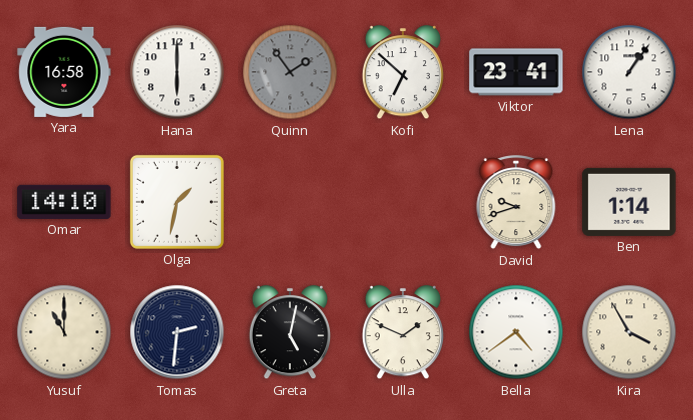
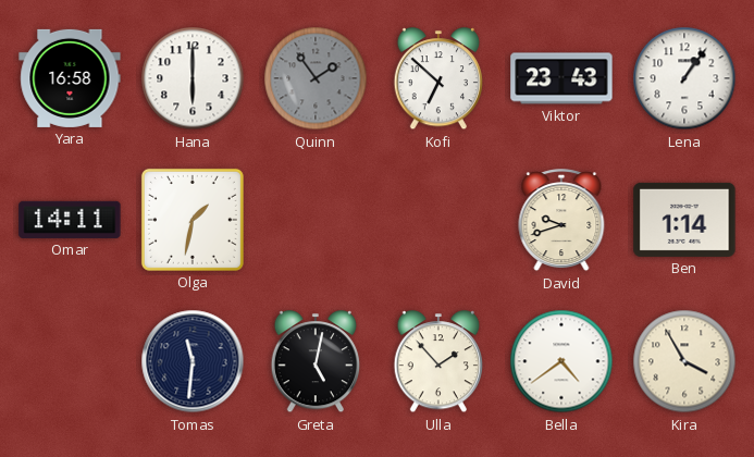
Viktor: 23:41 -> 23:43 (561, 78)
Omar: 14:10 -> 14:11 (70, 220)
Yusuf: 11:00 -> none (64, 332)
Tomas: 2:31 -> 11:31 (193, 361)
Ulla: 1:49 -> 1:53 (437, 362)
